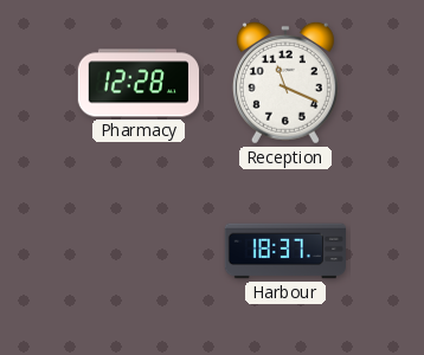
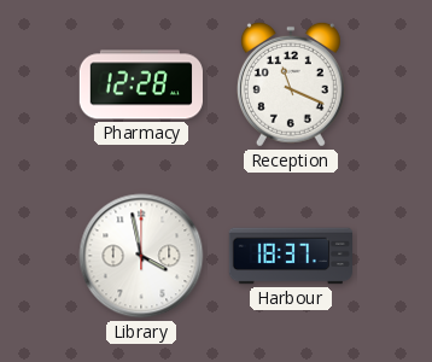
Library: none -> 3:58 (141, 256)
